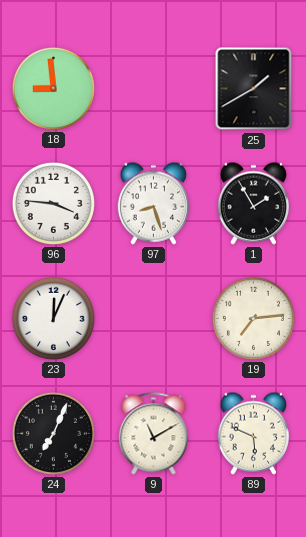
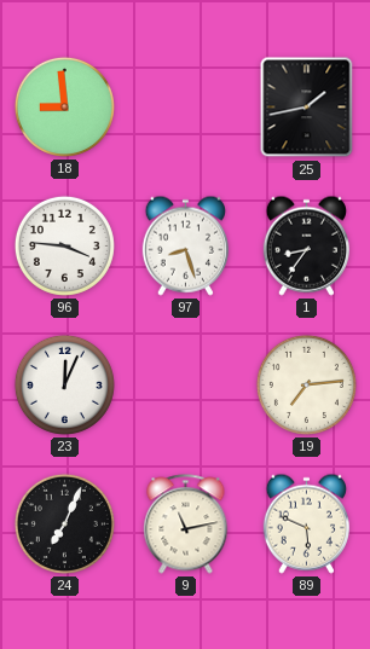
25: 1:40 -> 1:43 (307, 108)
1: 1:55 -> 8:36 (306, 245)
9: 11:10 -> 11:13 (186, 525)
